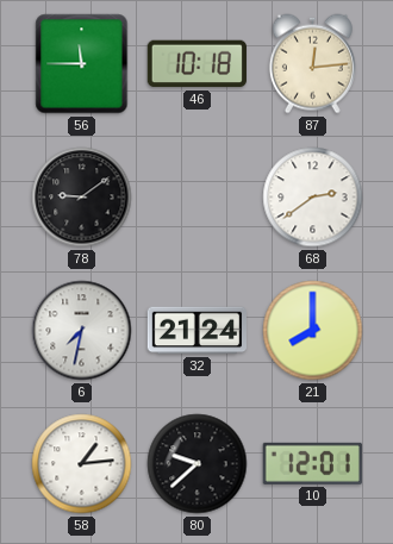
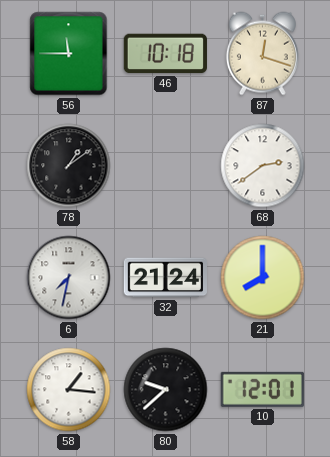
87: 12:14 -> 12:18 (262, 54)
78: 9:09 -> 1:09 (69, 166)
58: 1:14 -> 1:16 (69, 390)
